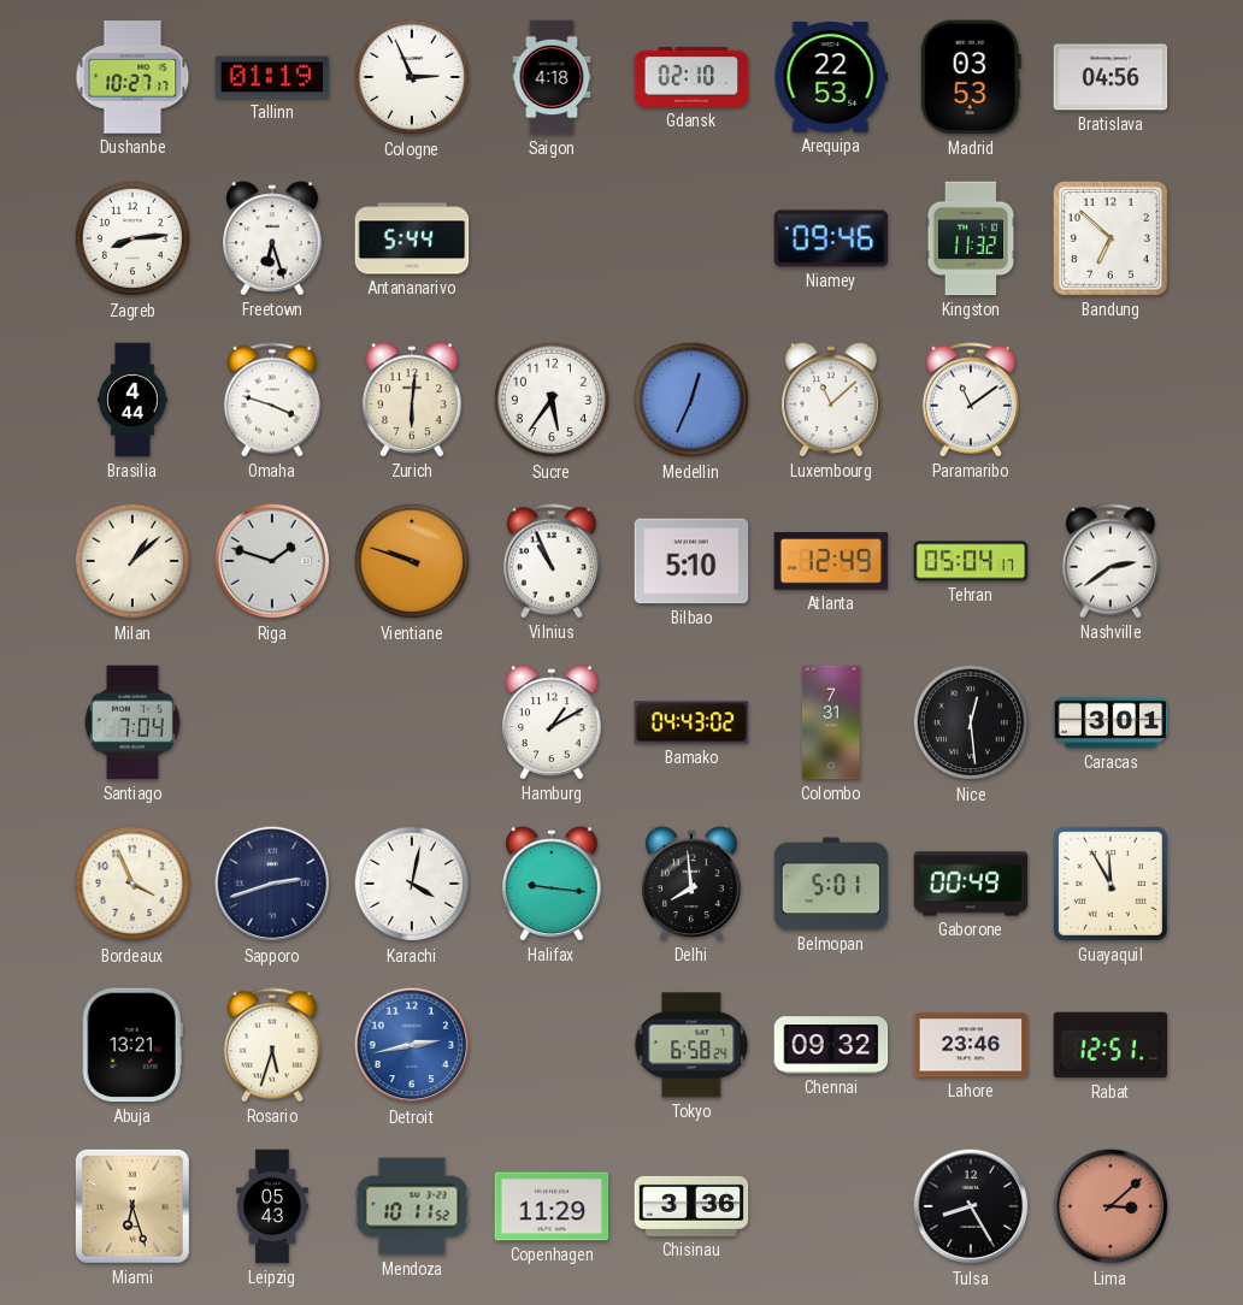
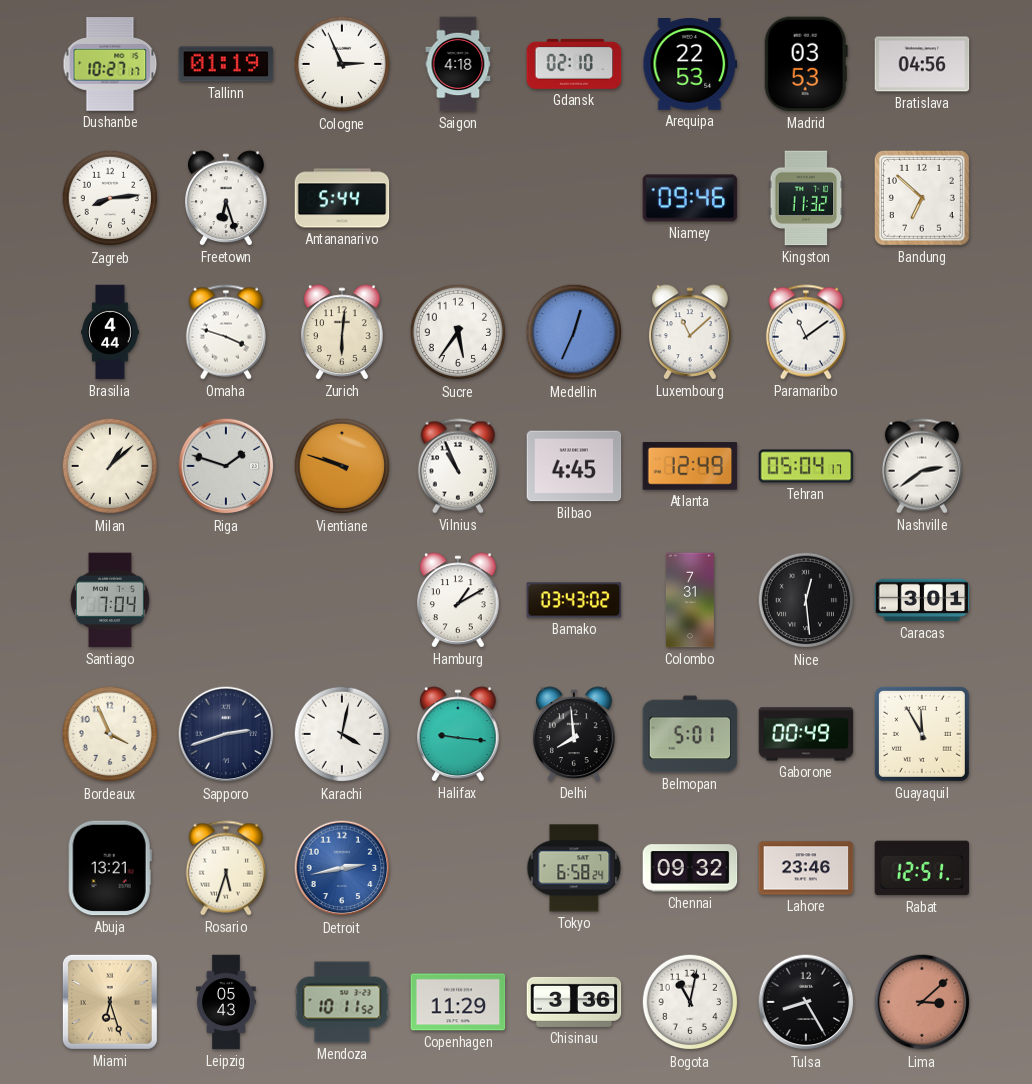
Bilbao: 5:10 -> 4:45 (574, 466)
Bamako: 04:43 -> 03:43 (574, 600)
Bogota: none -> 11:02 (690, 1002)
